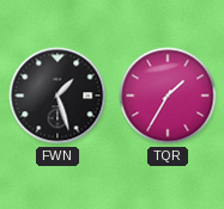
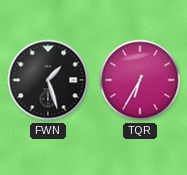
TQR: 1:35 -> 6:35 (140, 80)
